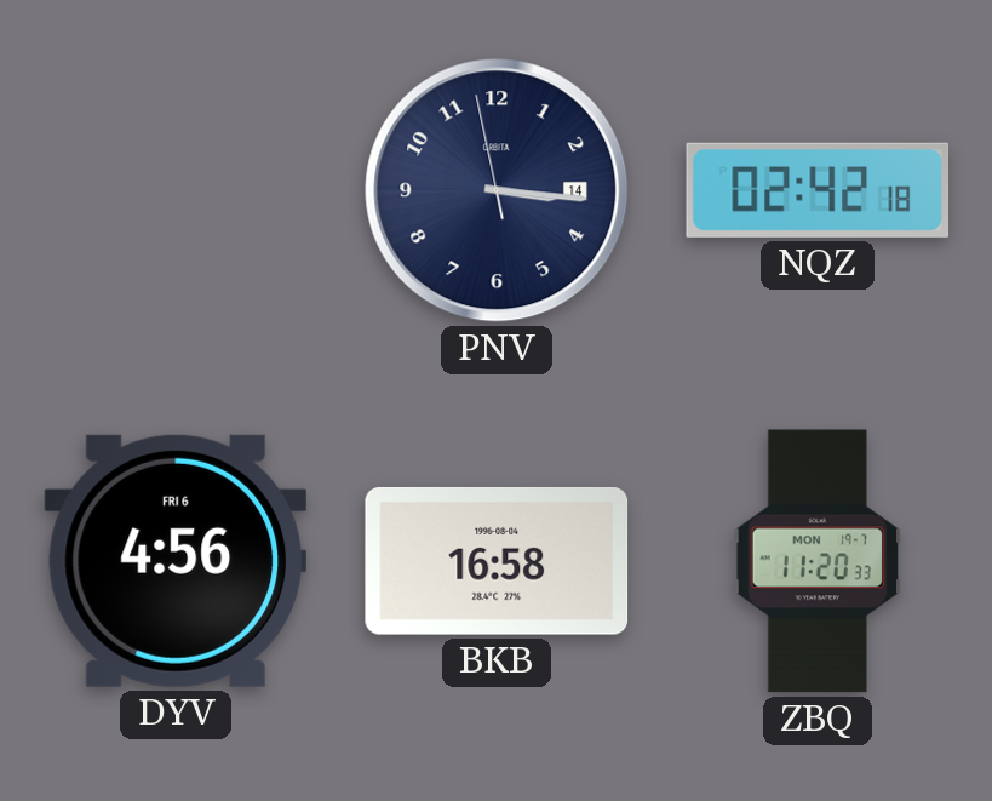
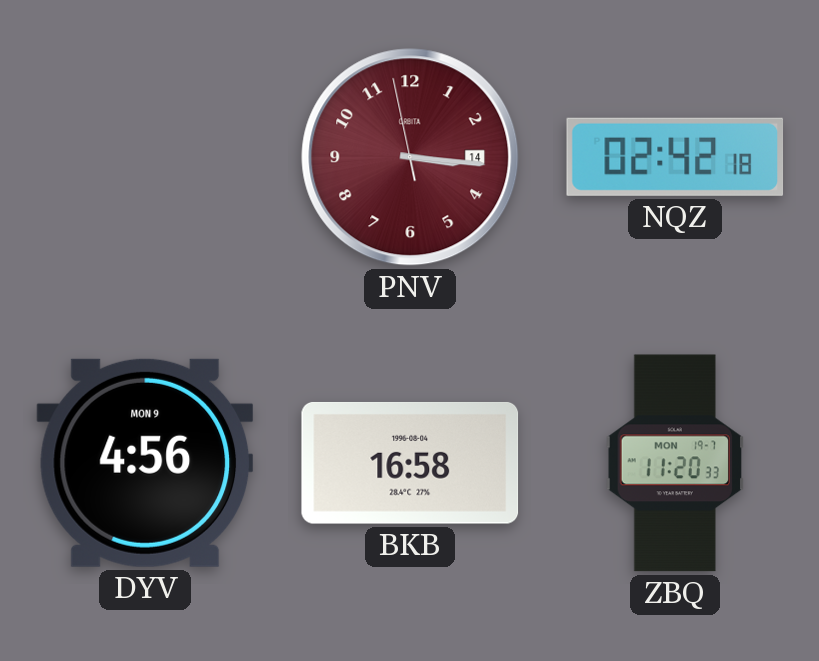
PNV dial: navy -> burgundy (410, 157)
DYV date: FRI 6 -> MON 9 (145, 463)
